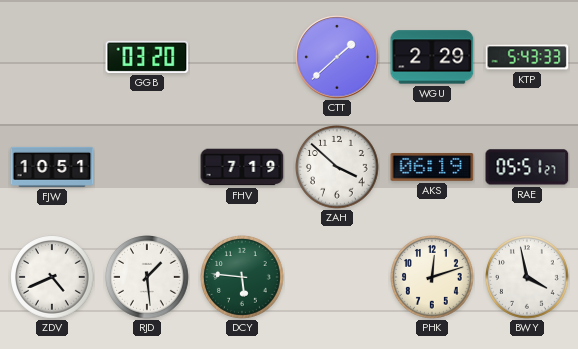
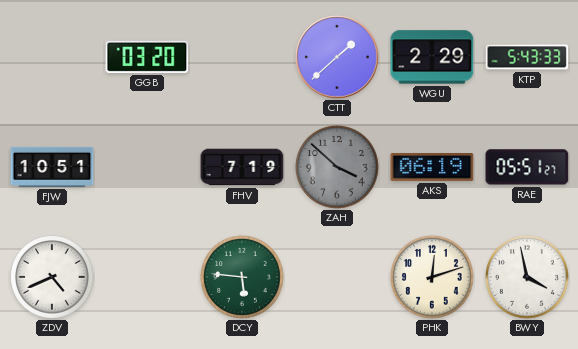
ZAH dial: white -> grey (338, 168)
RJD: 1:29 -> none (148, 278)
